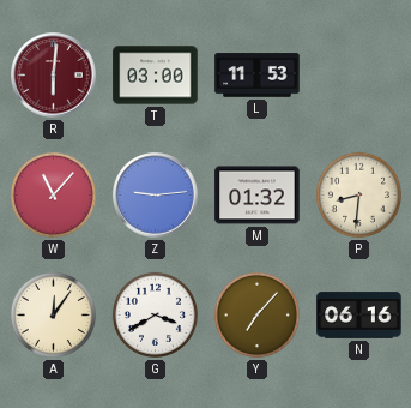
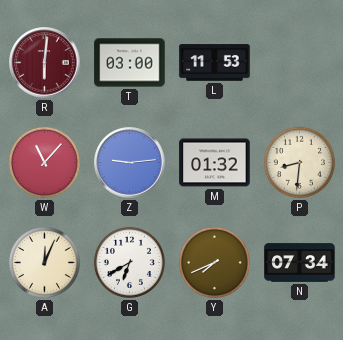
A: 12:06 -> 12:04 (44, 262)
G: 3:40 -> 6:40 (129, 262)
Y: 7:07 -> 7:41 (214, 262)
N: 06:16 -> 07:34 (300, 263)
